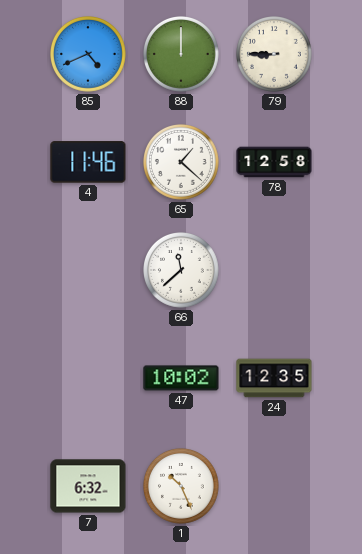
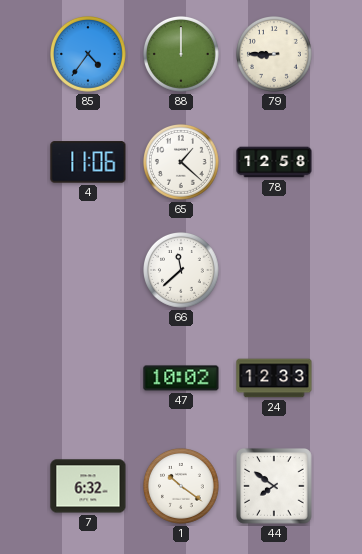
85: 4:41 -> 4:36 (89, 55)
4: 11:46 -> 11:06 (88, 162)
24: 12:35 -> 12:33 (274, 378)
1: 10:26 -> 10:21 (182, 487)
44: none -> 7:51 (275, 487)
